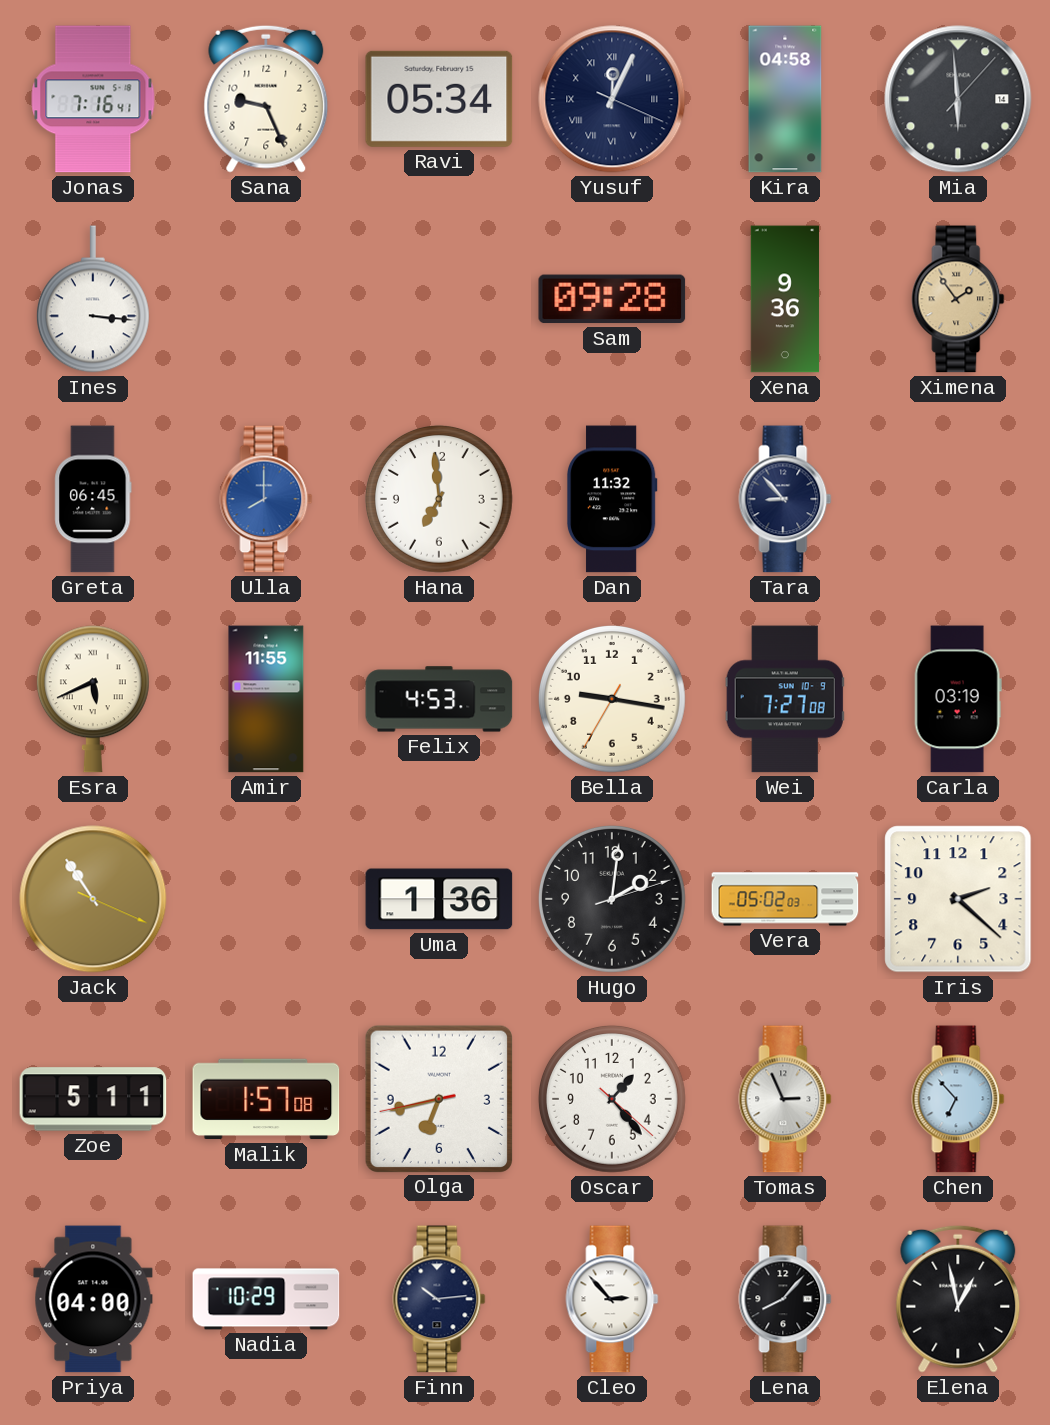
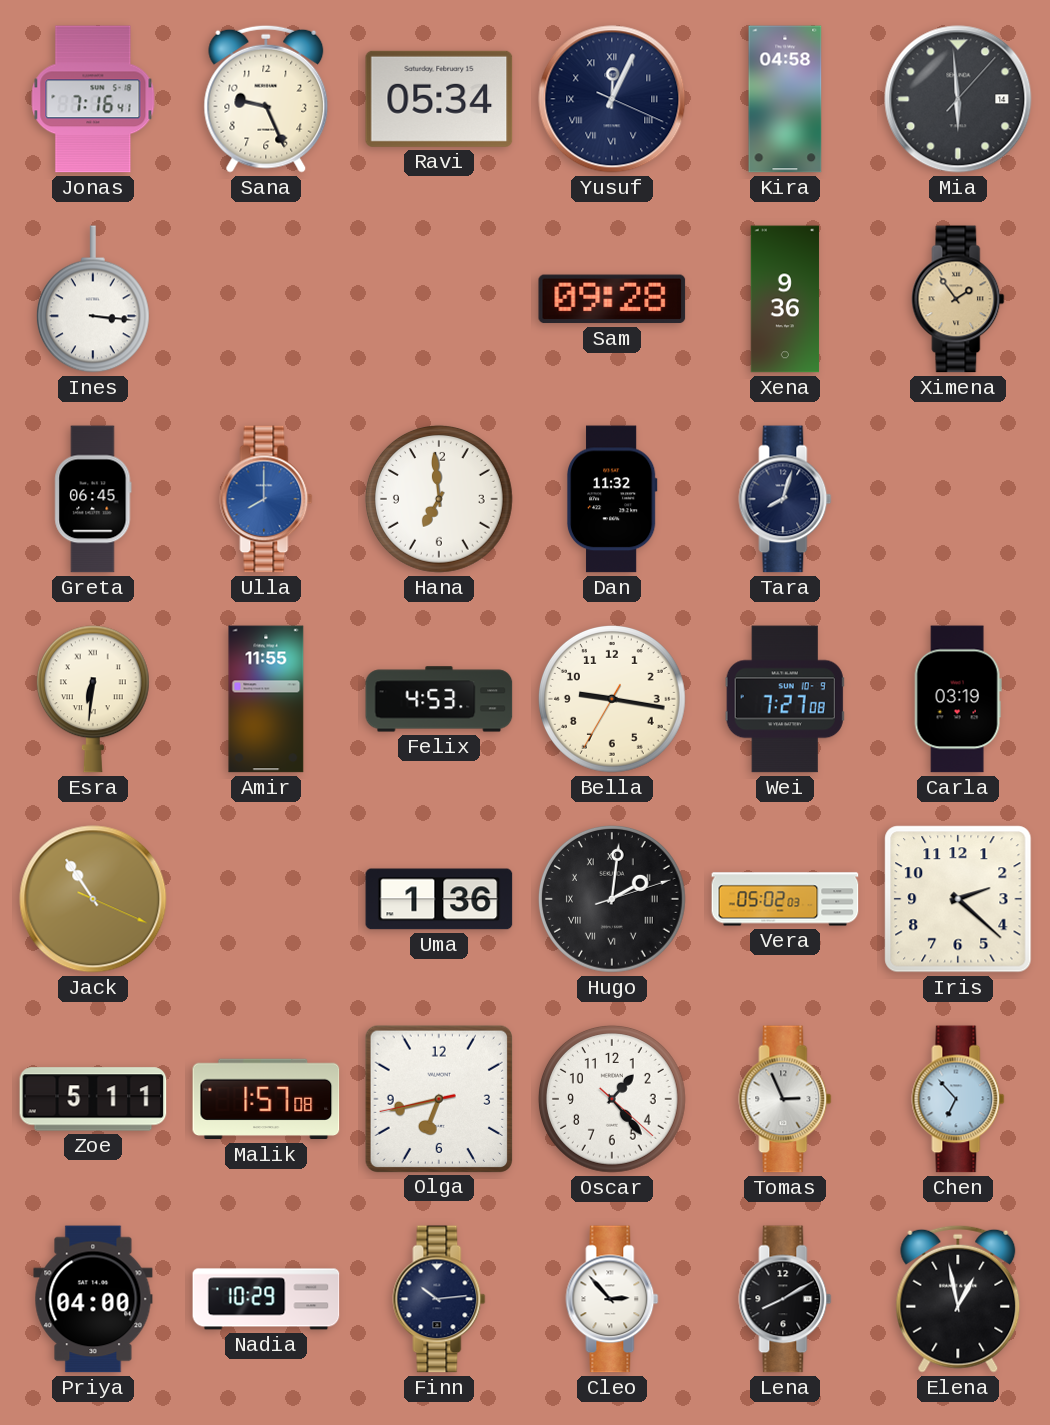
Tara: 8:53 -> 8:03 (785, 499)
Esra: 5:41 -> 6:31 (93, 699)
Hugo numerals: Arabic -> Roman (612, 899)
Lena: 8:07 -> 8:10 (785, 1299)
